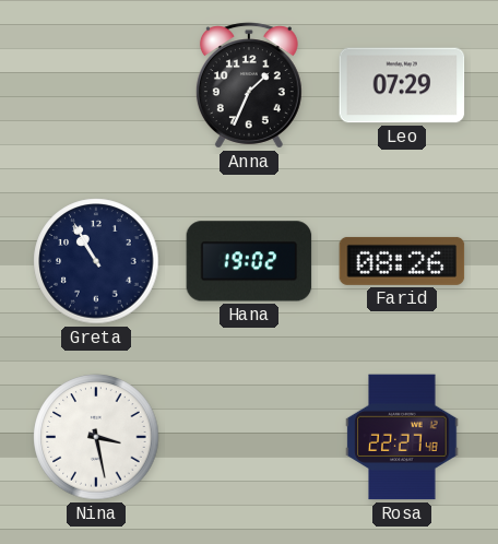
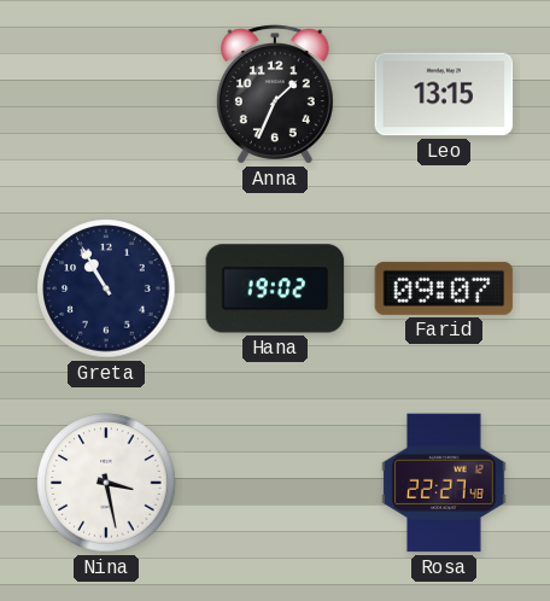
Leo: 07:29 -> 13:15 (444, 94)
Farid: 08:26 -> 09:07 (444, 288)
